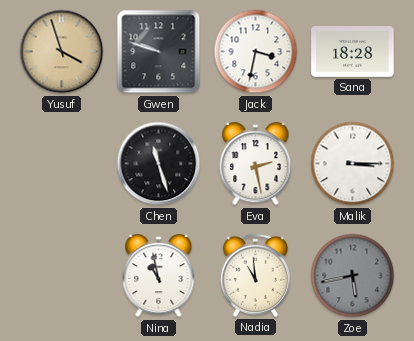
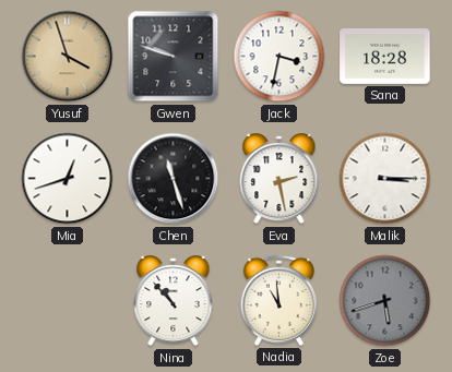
Mia: none -> 12:42 (68, 179)
Nina: 10:58 -> 10:53 (174, 301)
Zoe: 5:43 -> 5:42 (385, 301)
